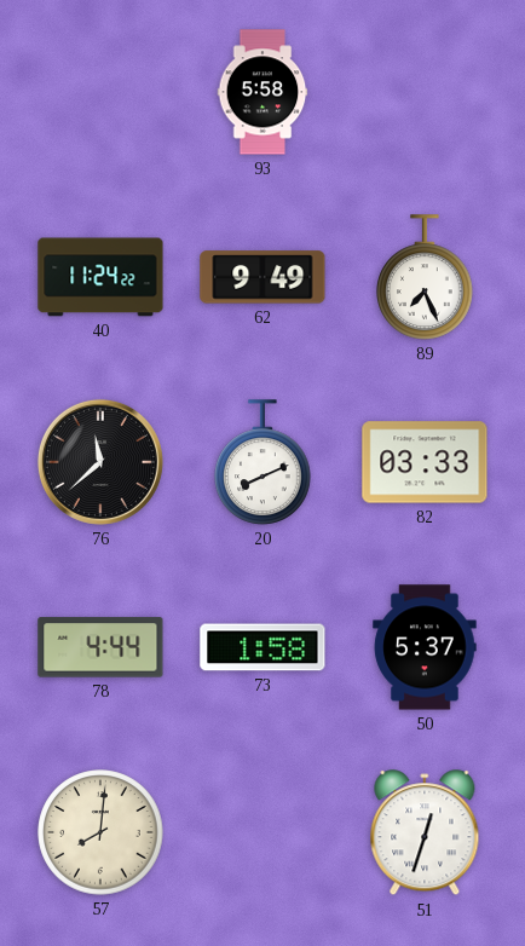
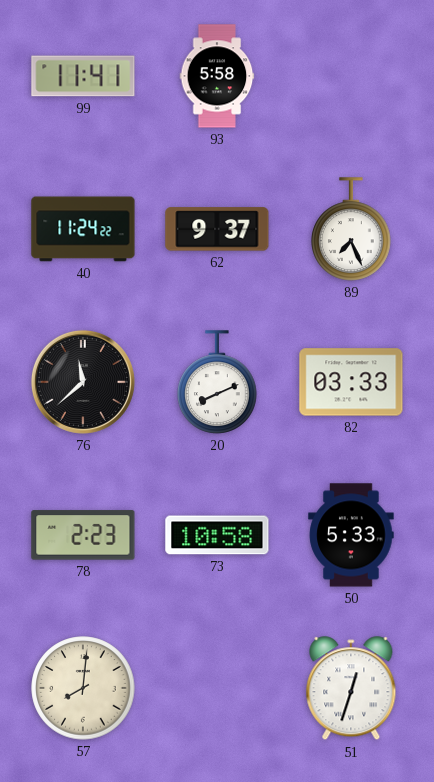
99: none -> 11:41 (83, 76)
62: 9:49 -> 9:37 (217, 229)
78: 4:44 -> 2:23 (83, 535)
73: 1:58 -> 10:58 (217, 535)
50: 5:37 -> 5:33 (351, 535)
